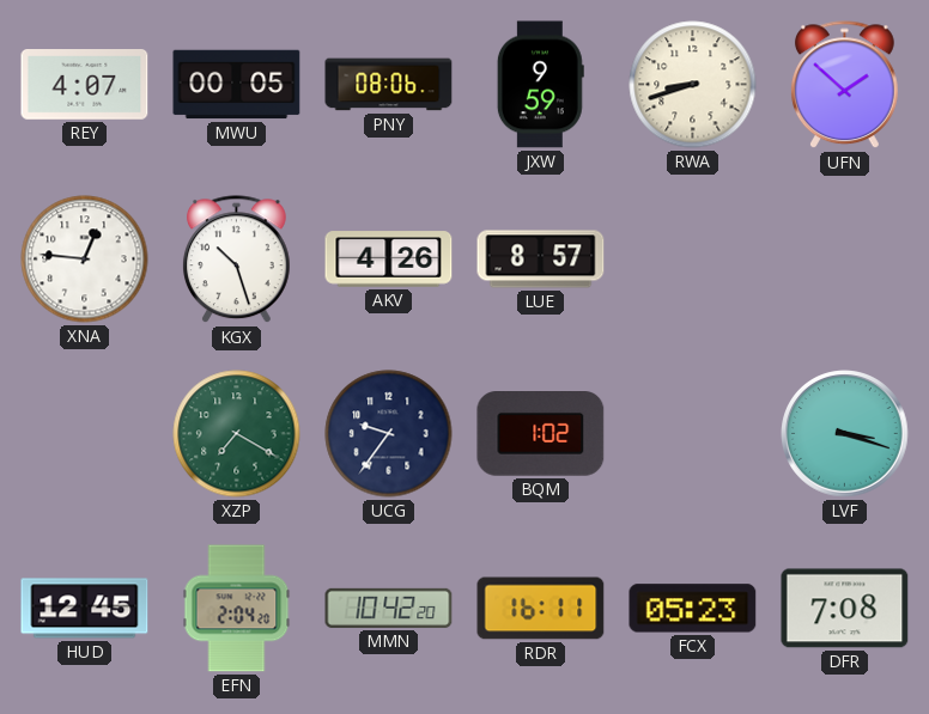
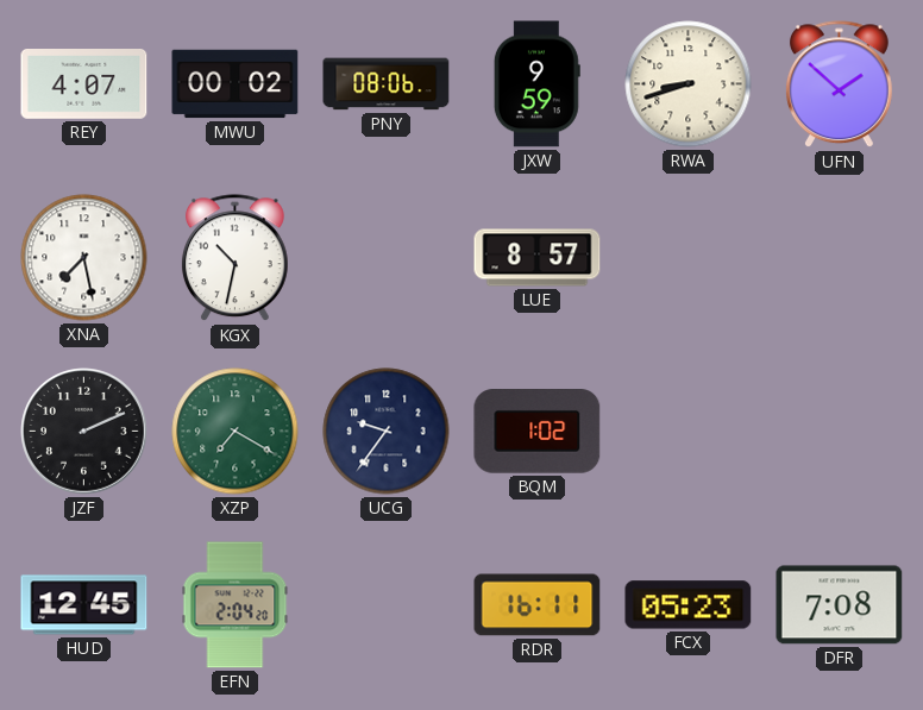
MWU: 00:05 -> 00:02 (236, 84)
XNA: 12:46 -> 7:28 (84, 258)
KGX: 10:27 -> 10:32 (234, 258)
AKV: 4:26 -> none (389, 260)
JZF: none -> 2:11 (84, 432)
LVF: 3:18 -> none (845, 434)
MMN: 10:42 -> none (389, 608)
